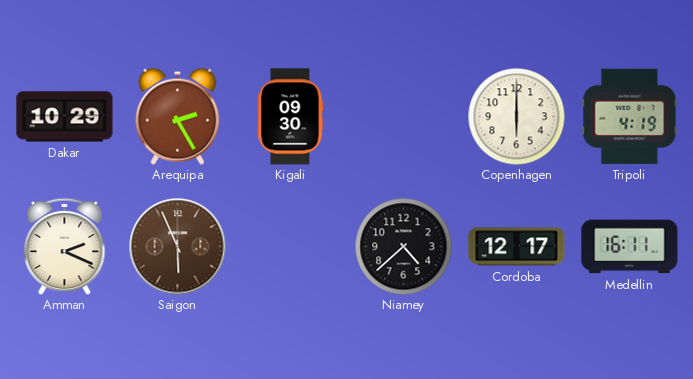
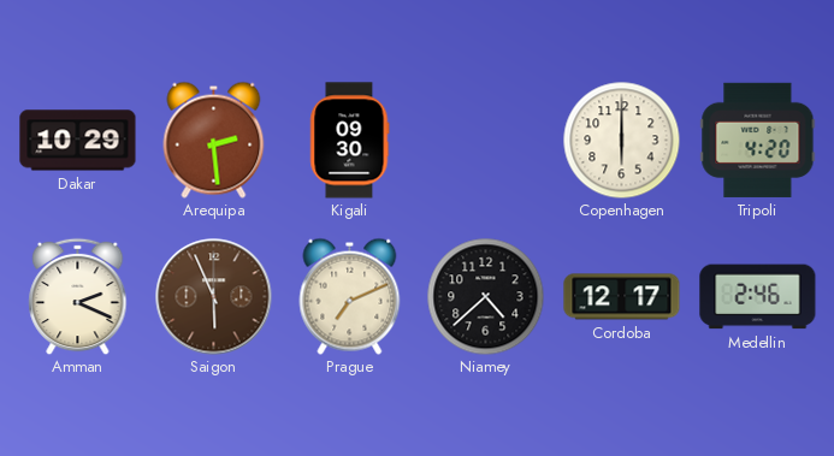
Arequipa: 2:25 -> 2:29 (214, 140)
Tripoli: 4:19 -> 4:20 (758, 140)
Prague: none -> 7:11 (350, 296)
Medellin: 16:11 -> 2:46 (758, 297)
